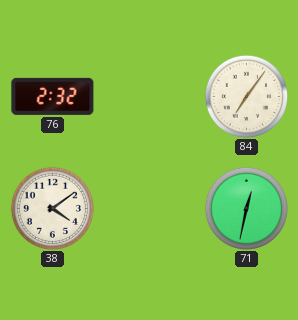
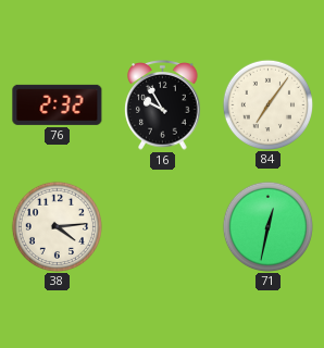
16: none -> 9:55 (163, 105)
38: 4:09 -> 4:14 (57, 226)
